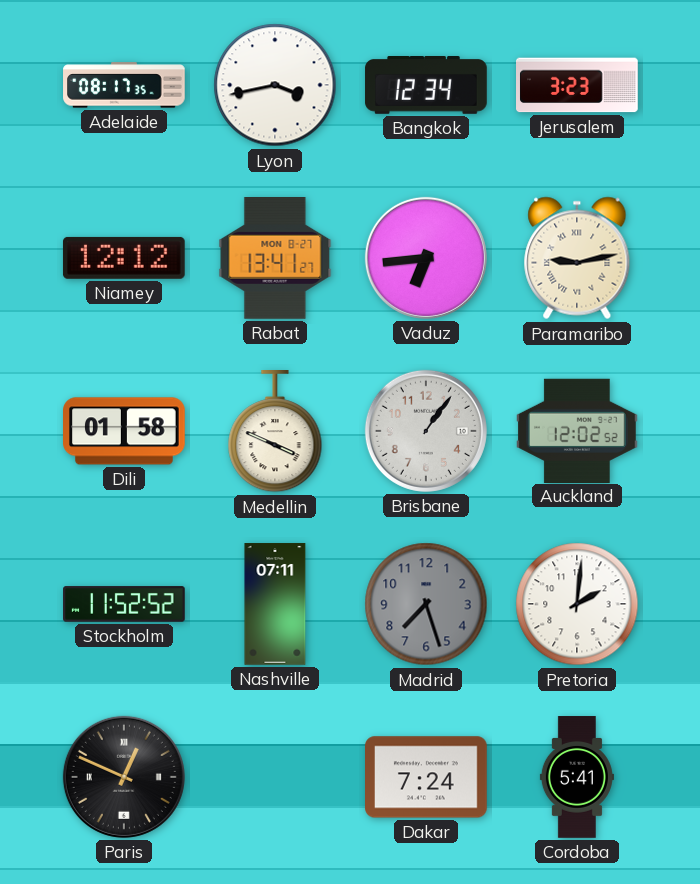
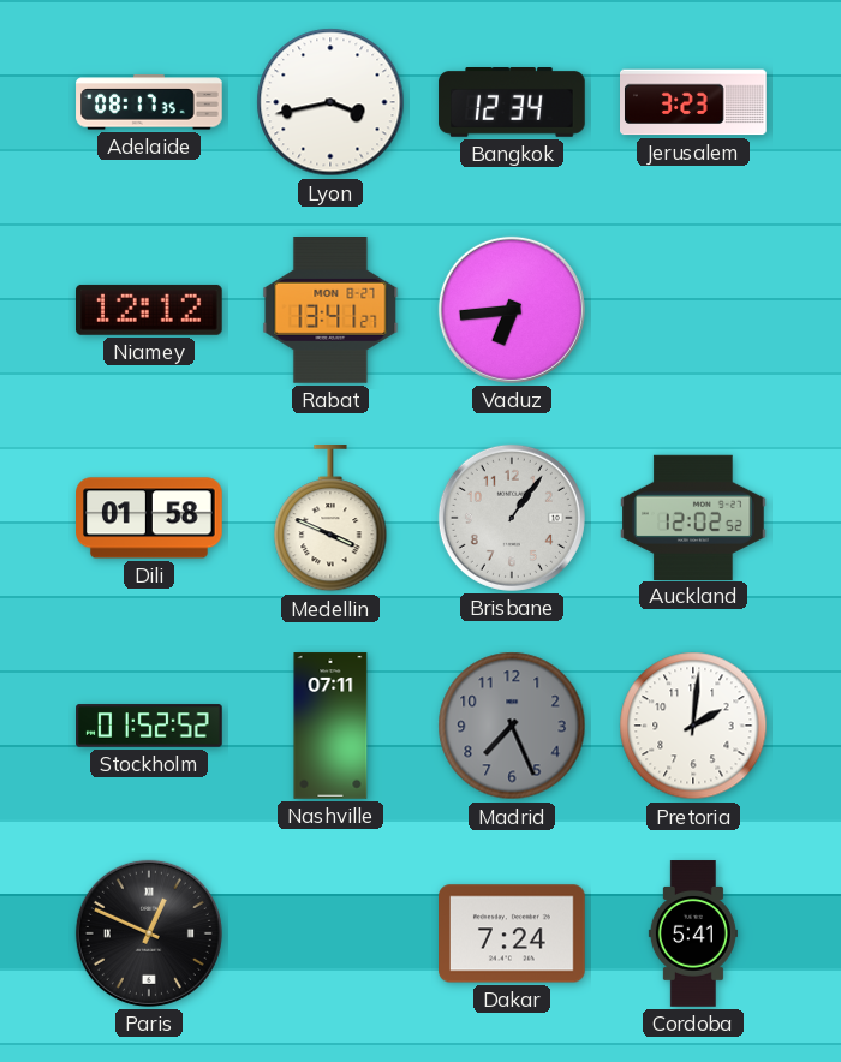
Paramaribo: 9:13 -> none (577, 258)
Stockholm: 11:52 -> 01:52 (149, 726)
Madrid: 7:27 -> 7:26 (512, 726)
